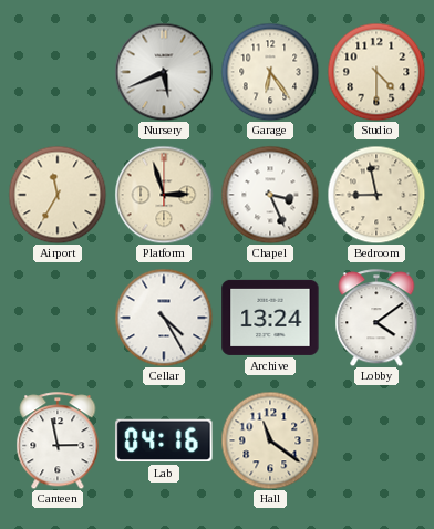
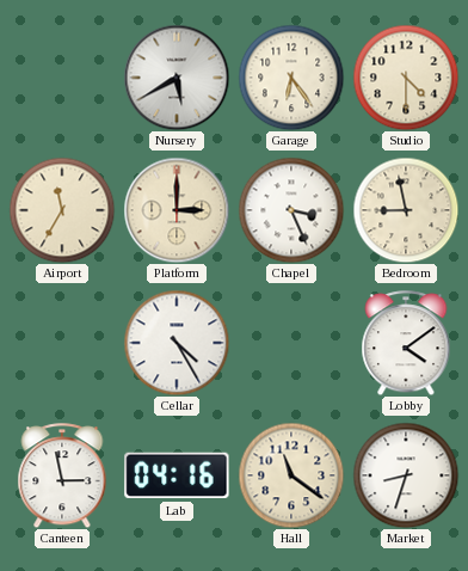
Nursery: 5:41 -> 5:40 (177, 78)
Platform: 2:57 -> 3:00 (177, 210)
Archive: 13:24 -> none (270, 318)
Market: none -> 8:33 (406, 475)
